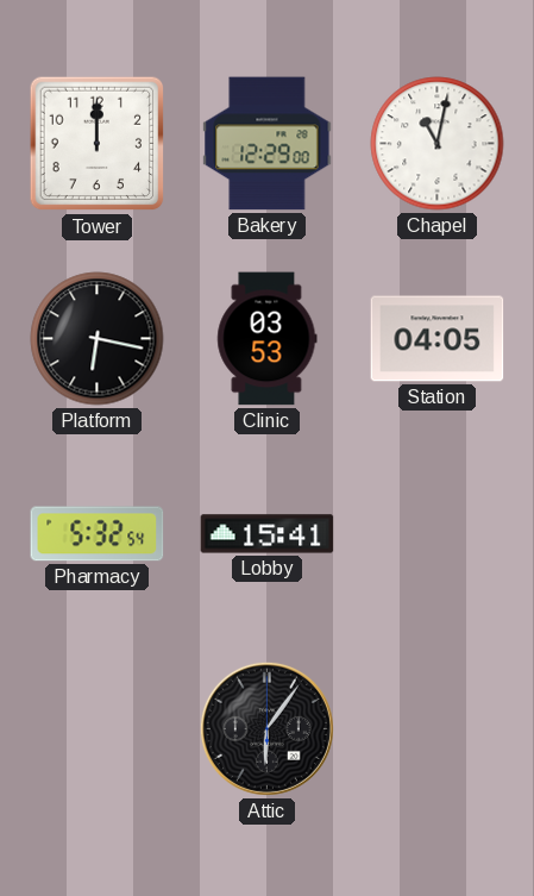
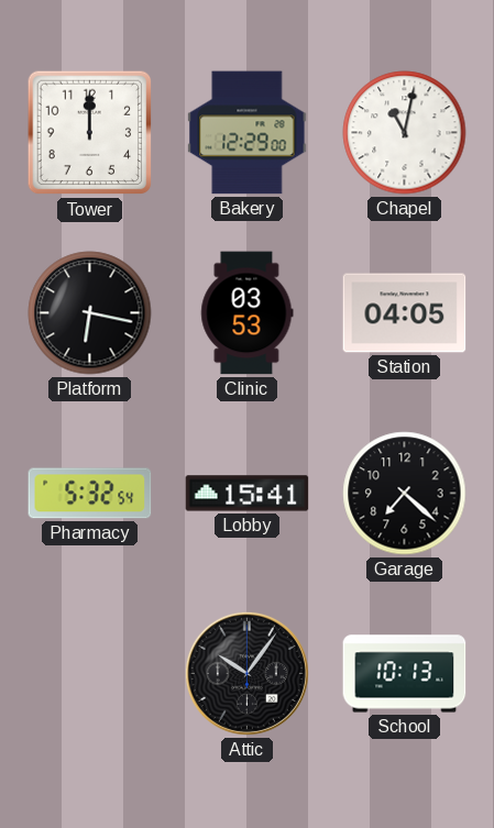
Garage: none -> 7:22 (405, 494)
Attic: 6:06 -> 10:06 (246, 673)
School: none -> 10:13 (405, 674)
